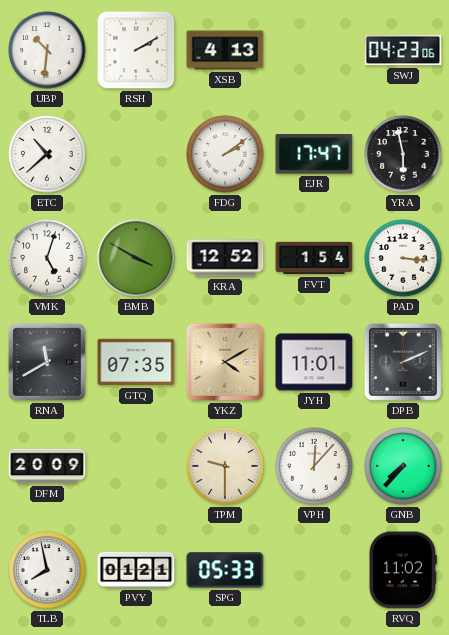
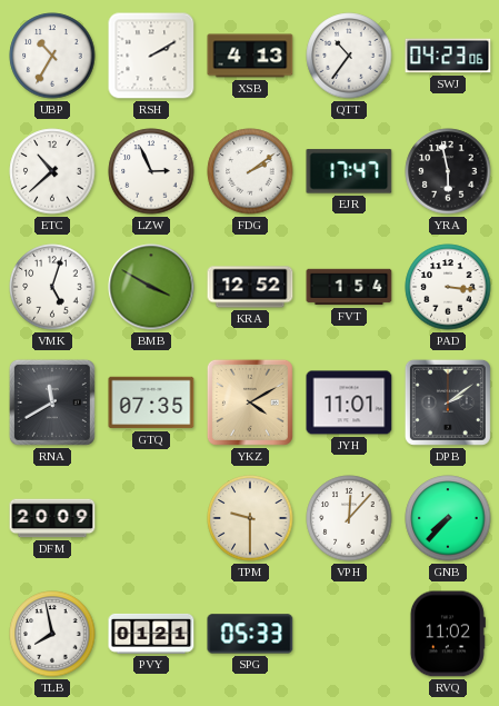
UBP: 10:31 -> 10:35 (52, 56)
QTT: none -> 10:36 (349, 56)
LZW: none -> 2:56 (151, 171)
DPB: 2:11 -> 2:09 (448, 402)
